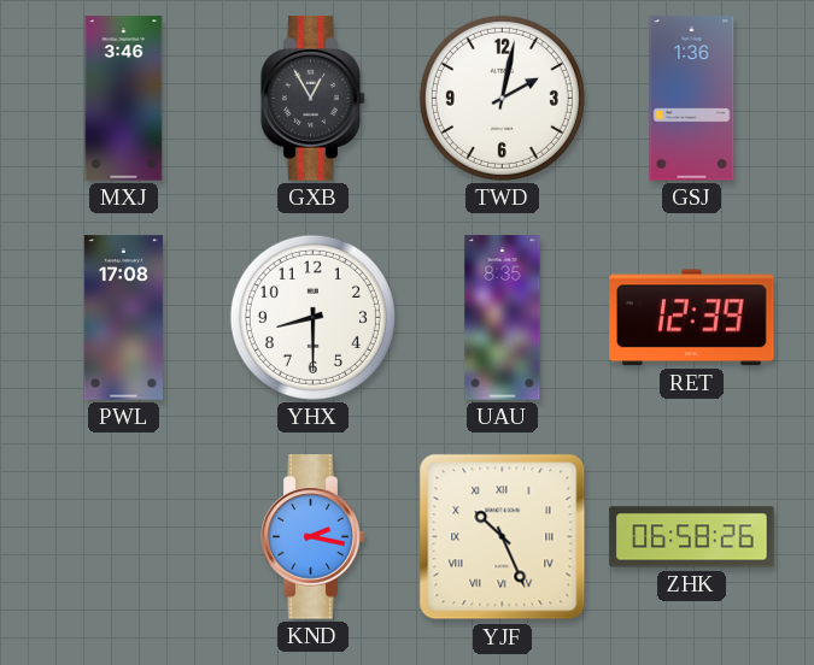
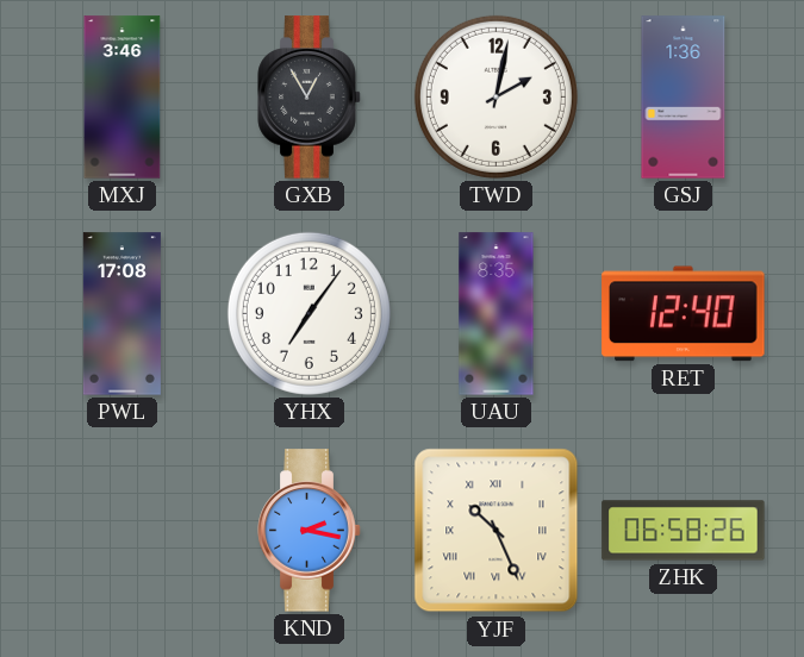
YHX: 8:30 -> 7:06 (308, 313)
RET: 12:39 -> 12:40 (684, 314)
